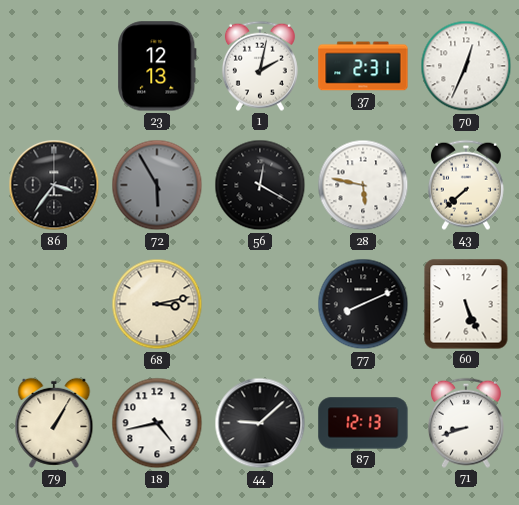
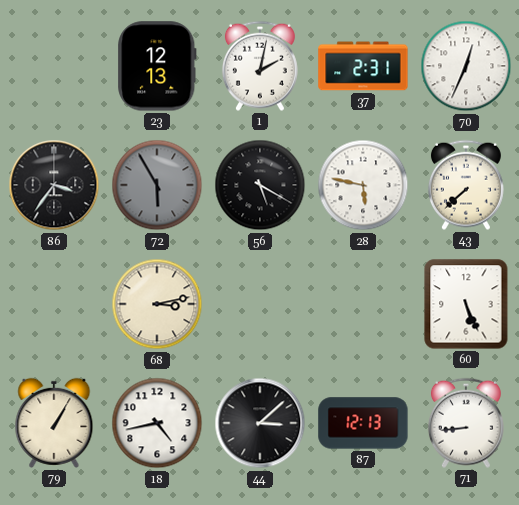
56: 12:20 -> 5:20 (260, 185)
77: 8:11 -> none (363, 304)
44: 9:08 -> 3:08 (260, 423)
71: 8:42 -> 8:44 (466, 423)
